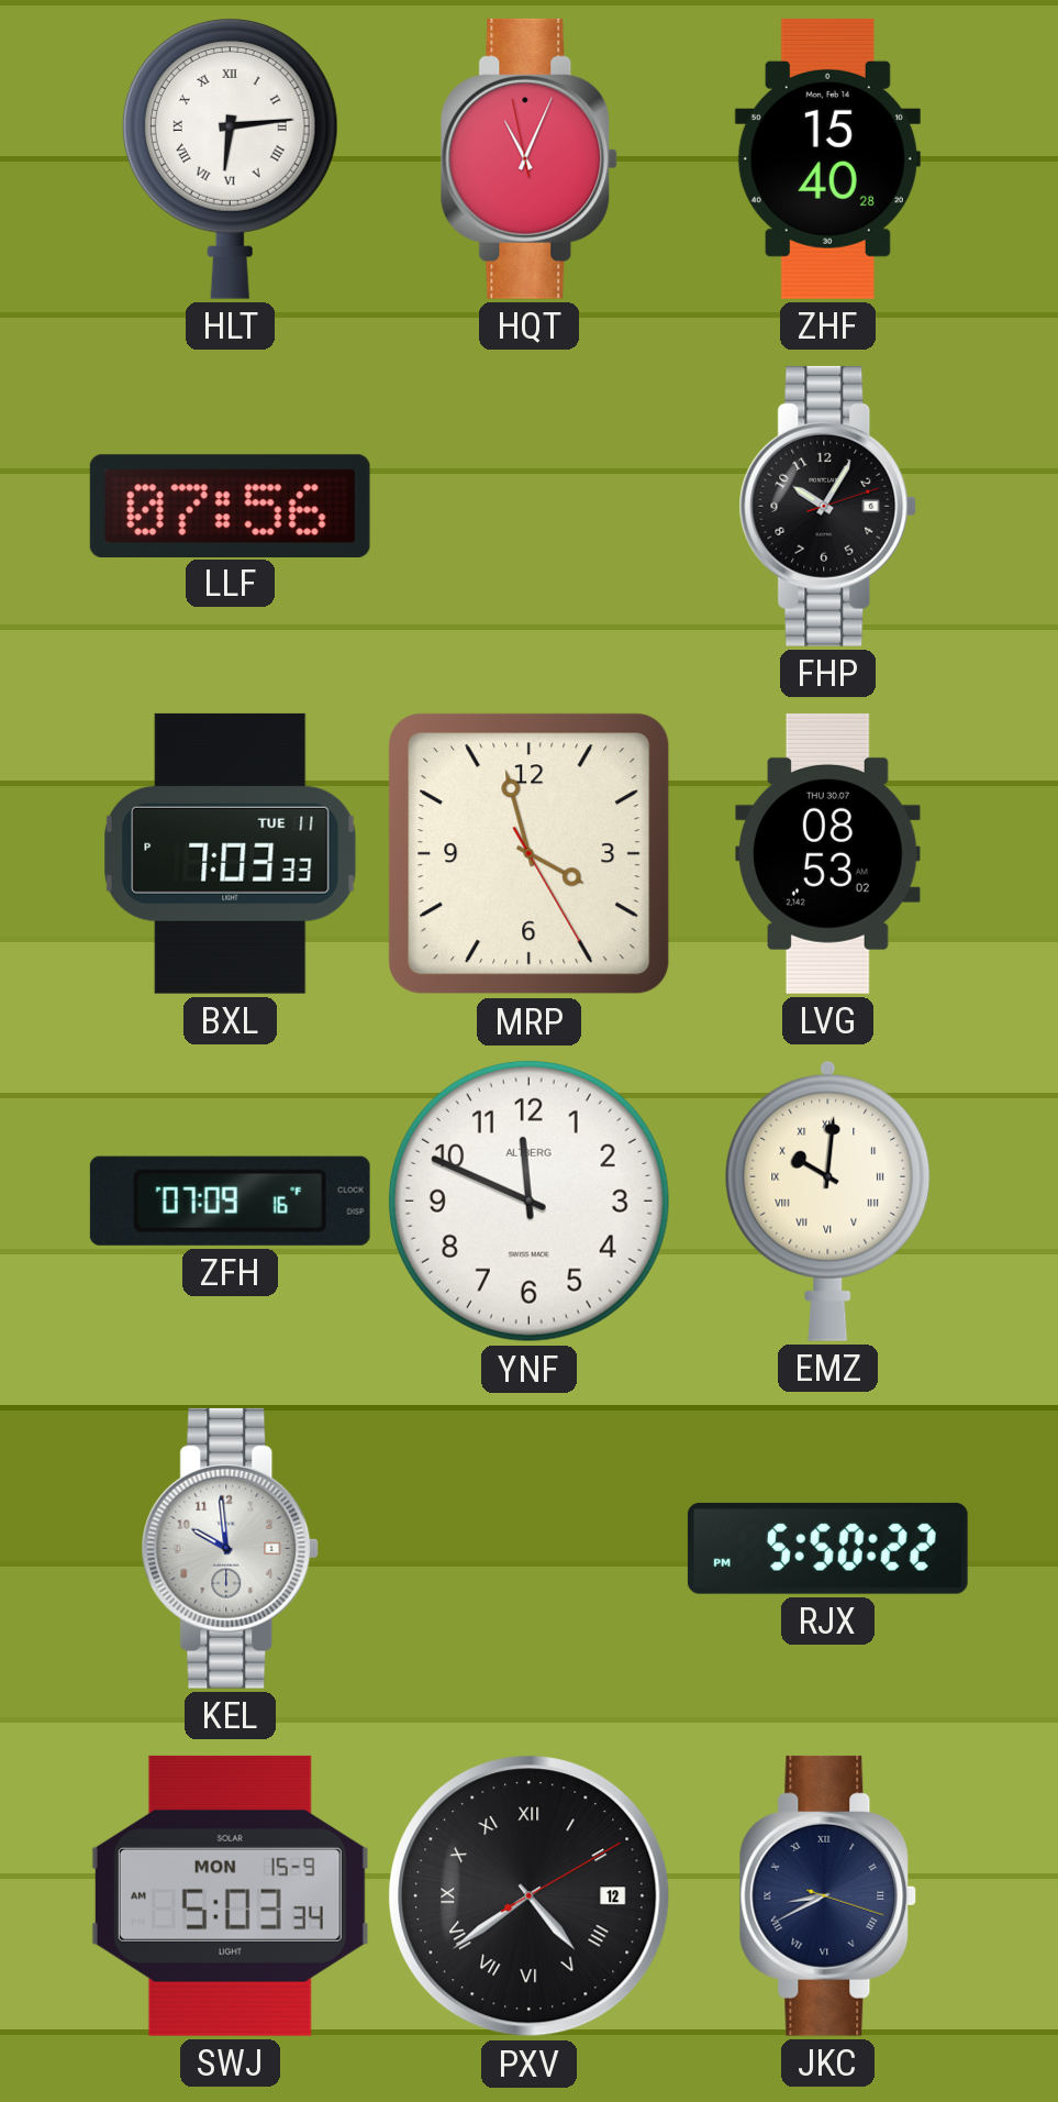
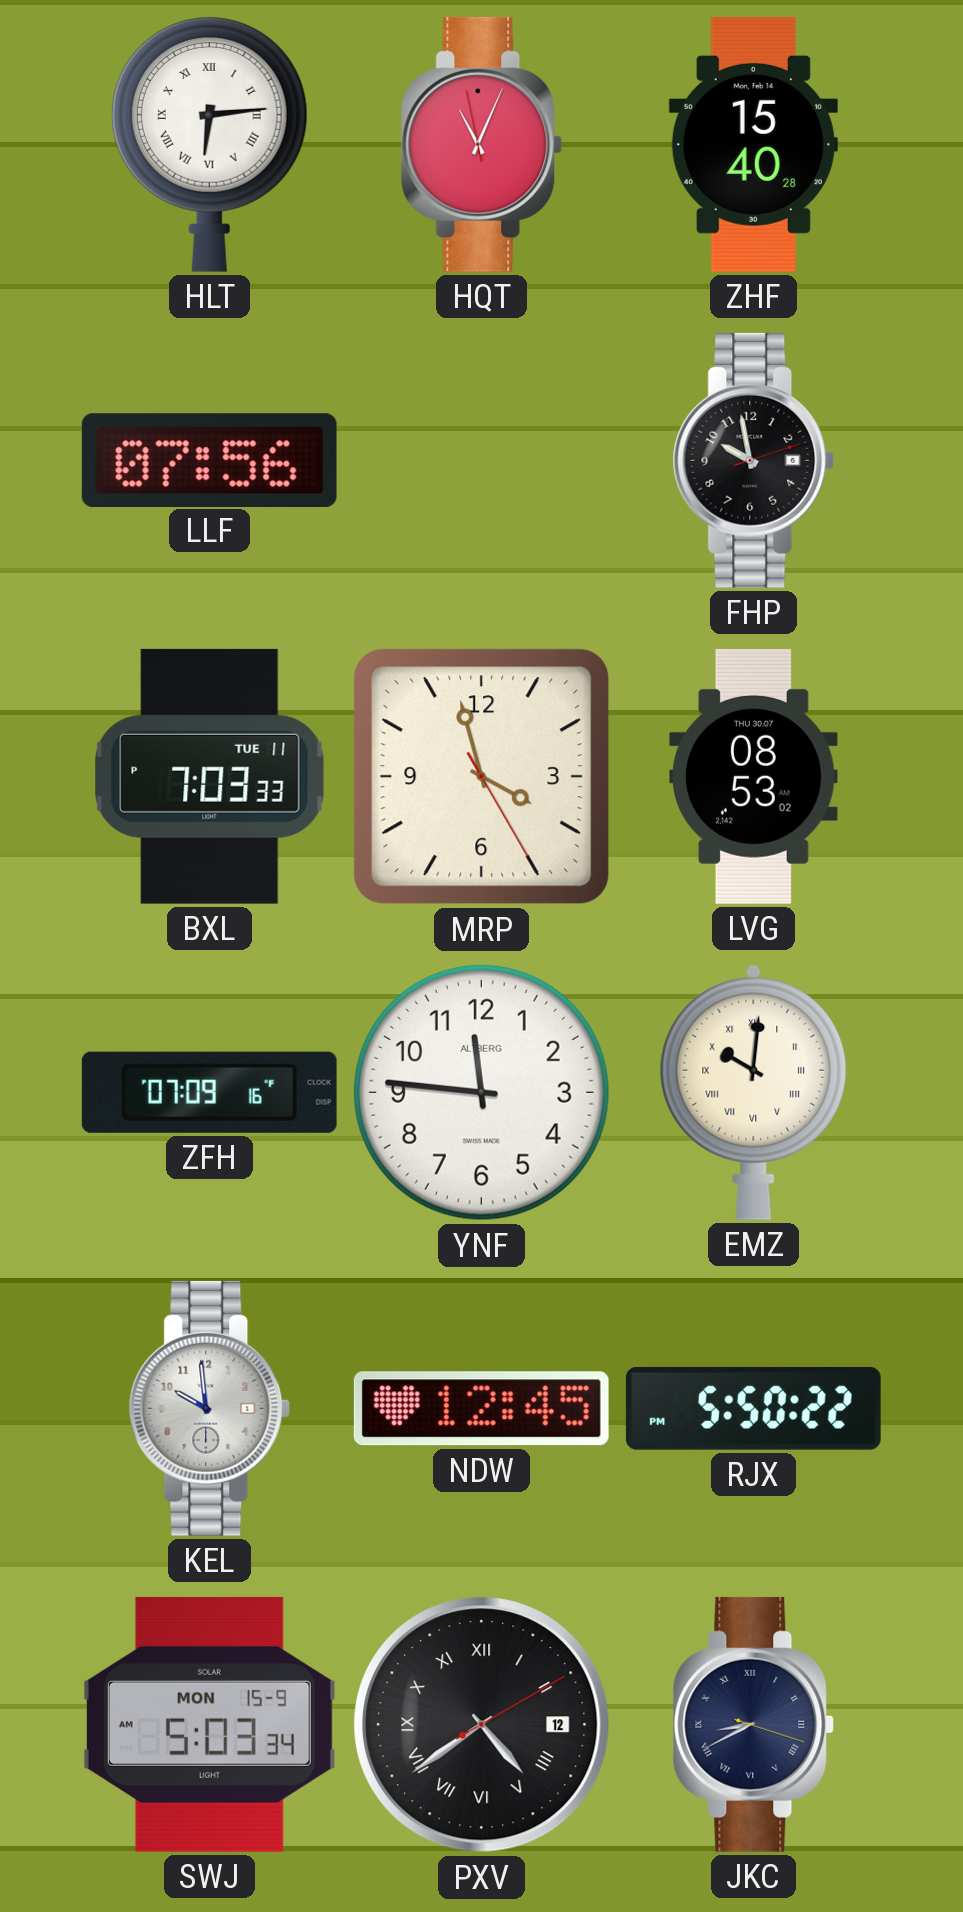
FHP: 10:05 -> 9:58 (754, 460)
YNF: 11:49 -> 11:46 (481, 1092)
NDW: none -> 12:45 (481, 1409)
